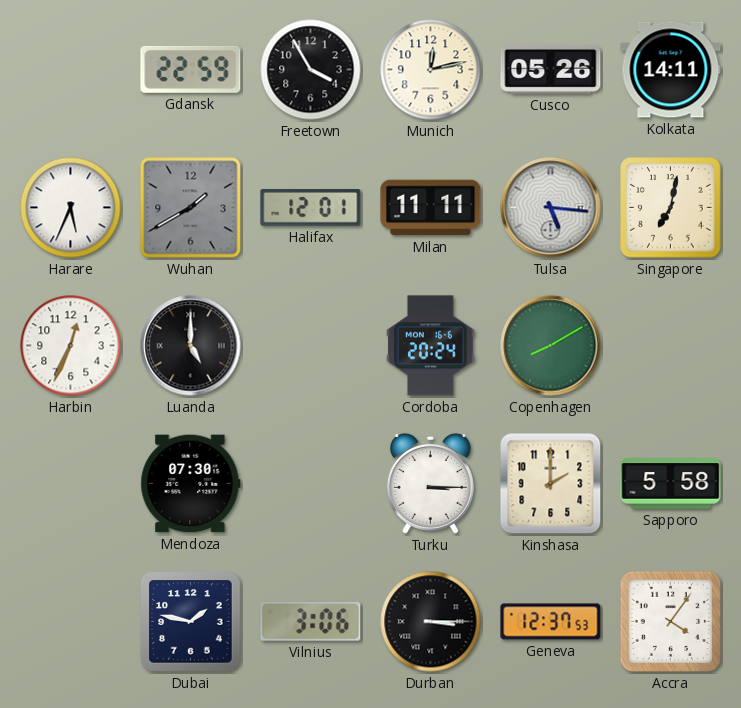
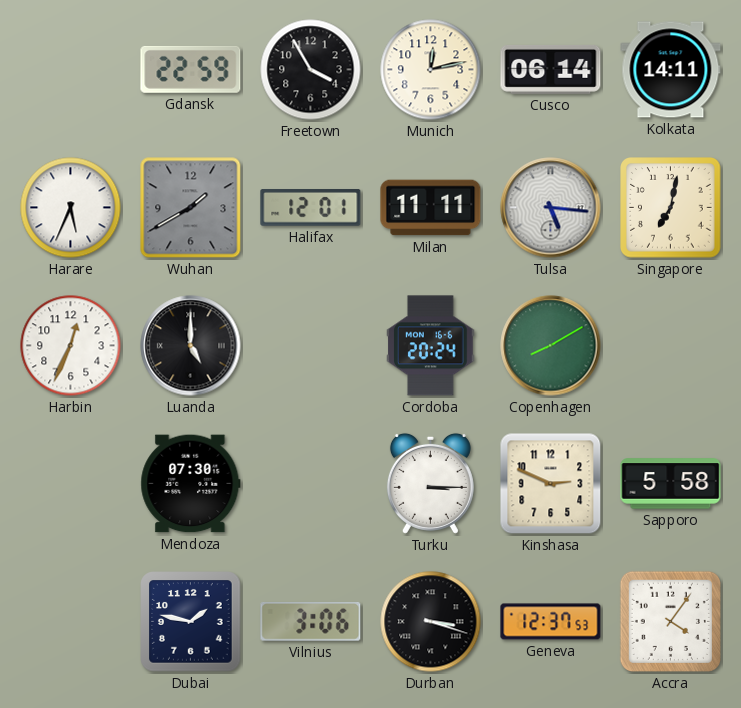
Cusco: 05:26 -> 06:14 (551, 69)
Kinshasa: 2:00 -> 2:49 (551, 484)
Durban: 3:15 -> 3:18 (431, 622)
